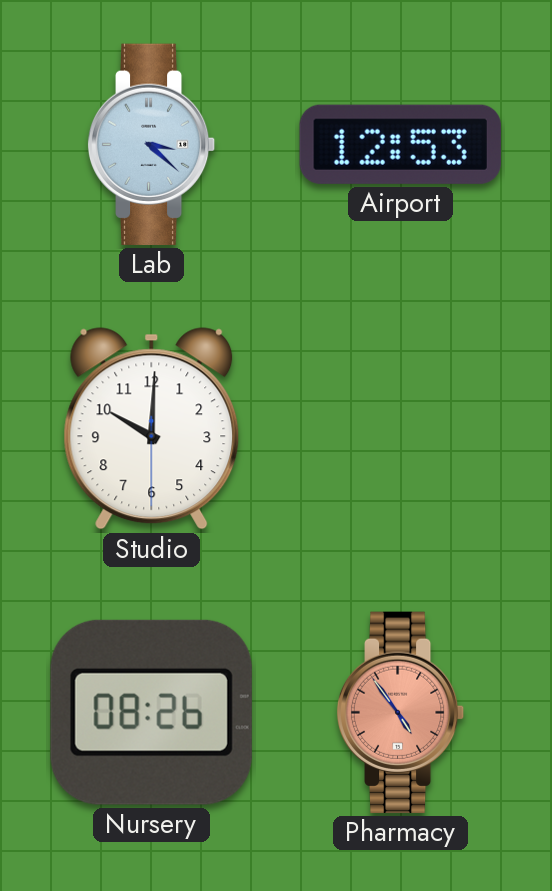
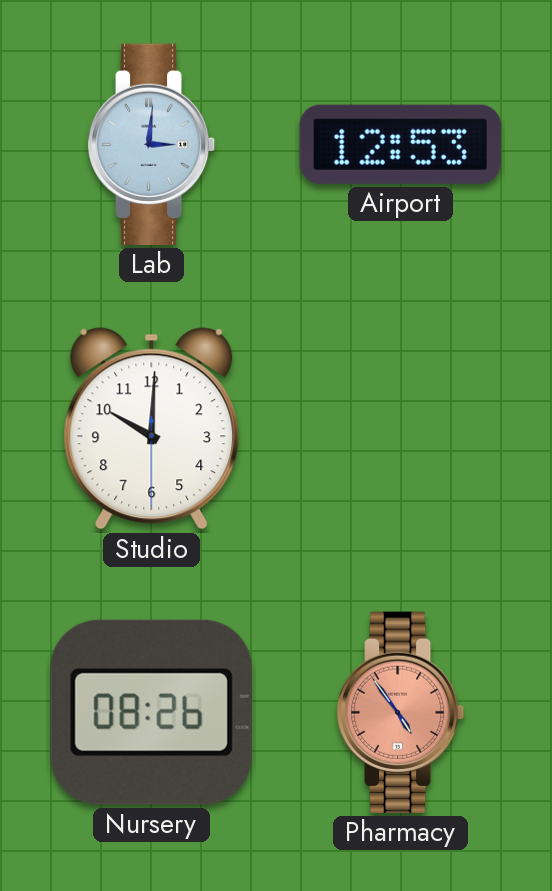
Lab: 3:22 -> 3:01 (152, 144)
